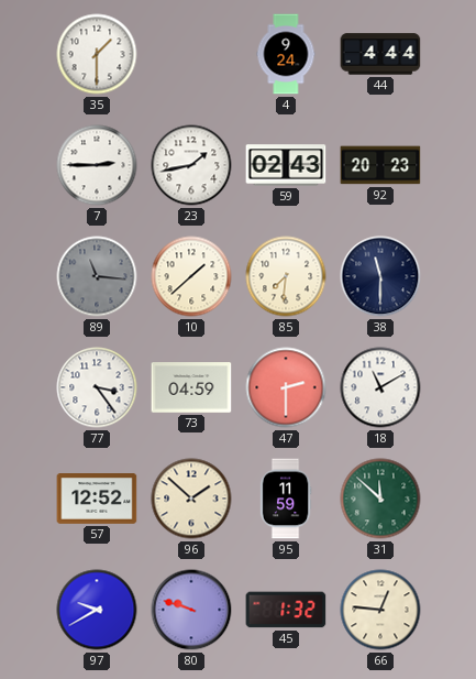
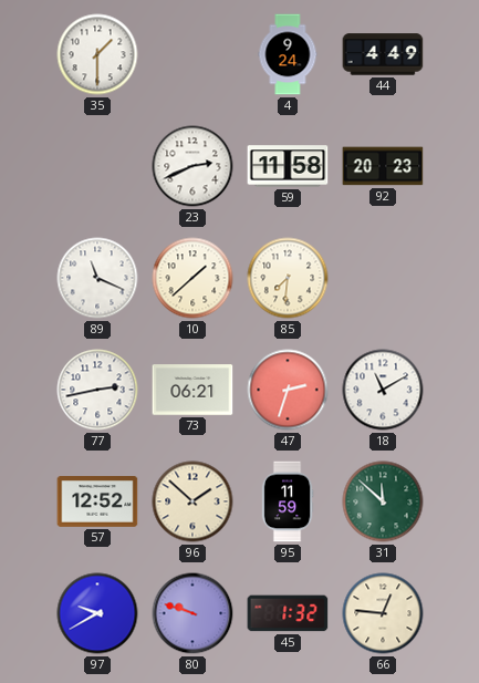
44: 4:44 -> 4:49 (383, 54)
7: 2:45 -> none (97, 165)
23: 1:43 -> 2:41 (192, 166)
59: 02:43 -> 11:58 (288, 166)
89: 11:16 -> 11:19 (97, 278)
89 dial: grey -> white (97, 278)
38: 11:30 -> none (380, 276)
77: 3:24 -> 2:43 (97, 390)
73: 04:59 -> 06:21 (192, 390)
47: 2:30 -> 2:33 (288, 390)
